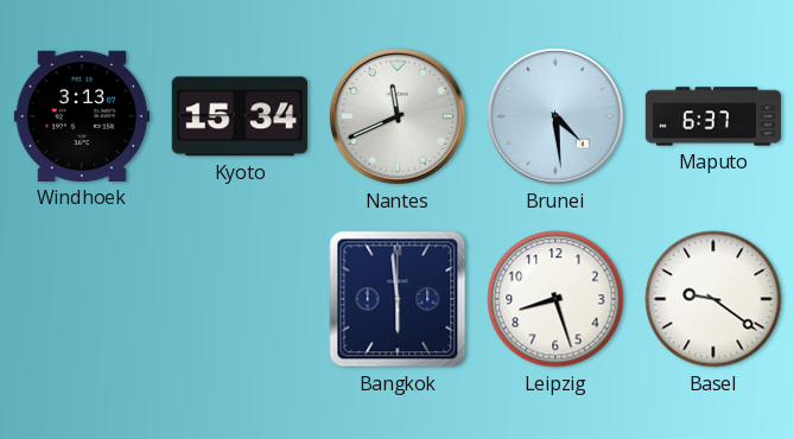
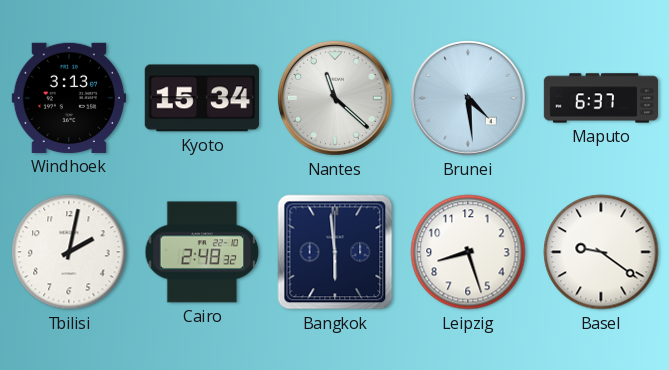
Nantes: 11:41 -> 11:22 (335, 98)
Tbilisi: none -> 2:02 (69, 252)
Cairo: none -> 2:48 (202, 252)
